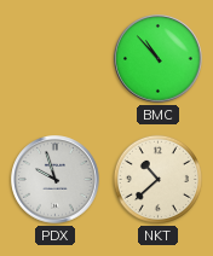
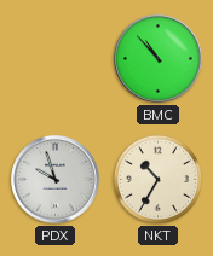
NKT: 10:38 -> 10:35 (157, 179)
